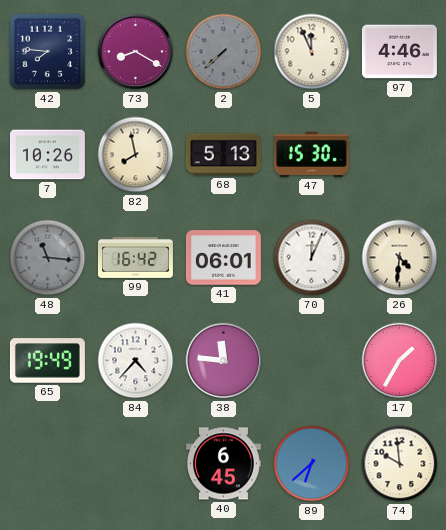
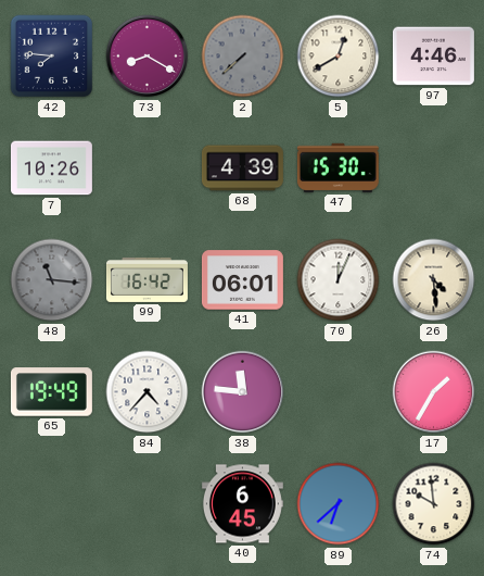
5: 11:56 -> 12:40 (339, 57)
82: 7:58 -> none (136, 155)
68: 5:13 -> 4:39 (242, 168)
26: 4:31 -> 4:29 (434, 280)
